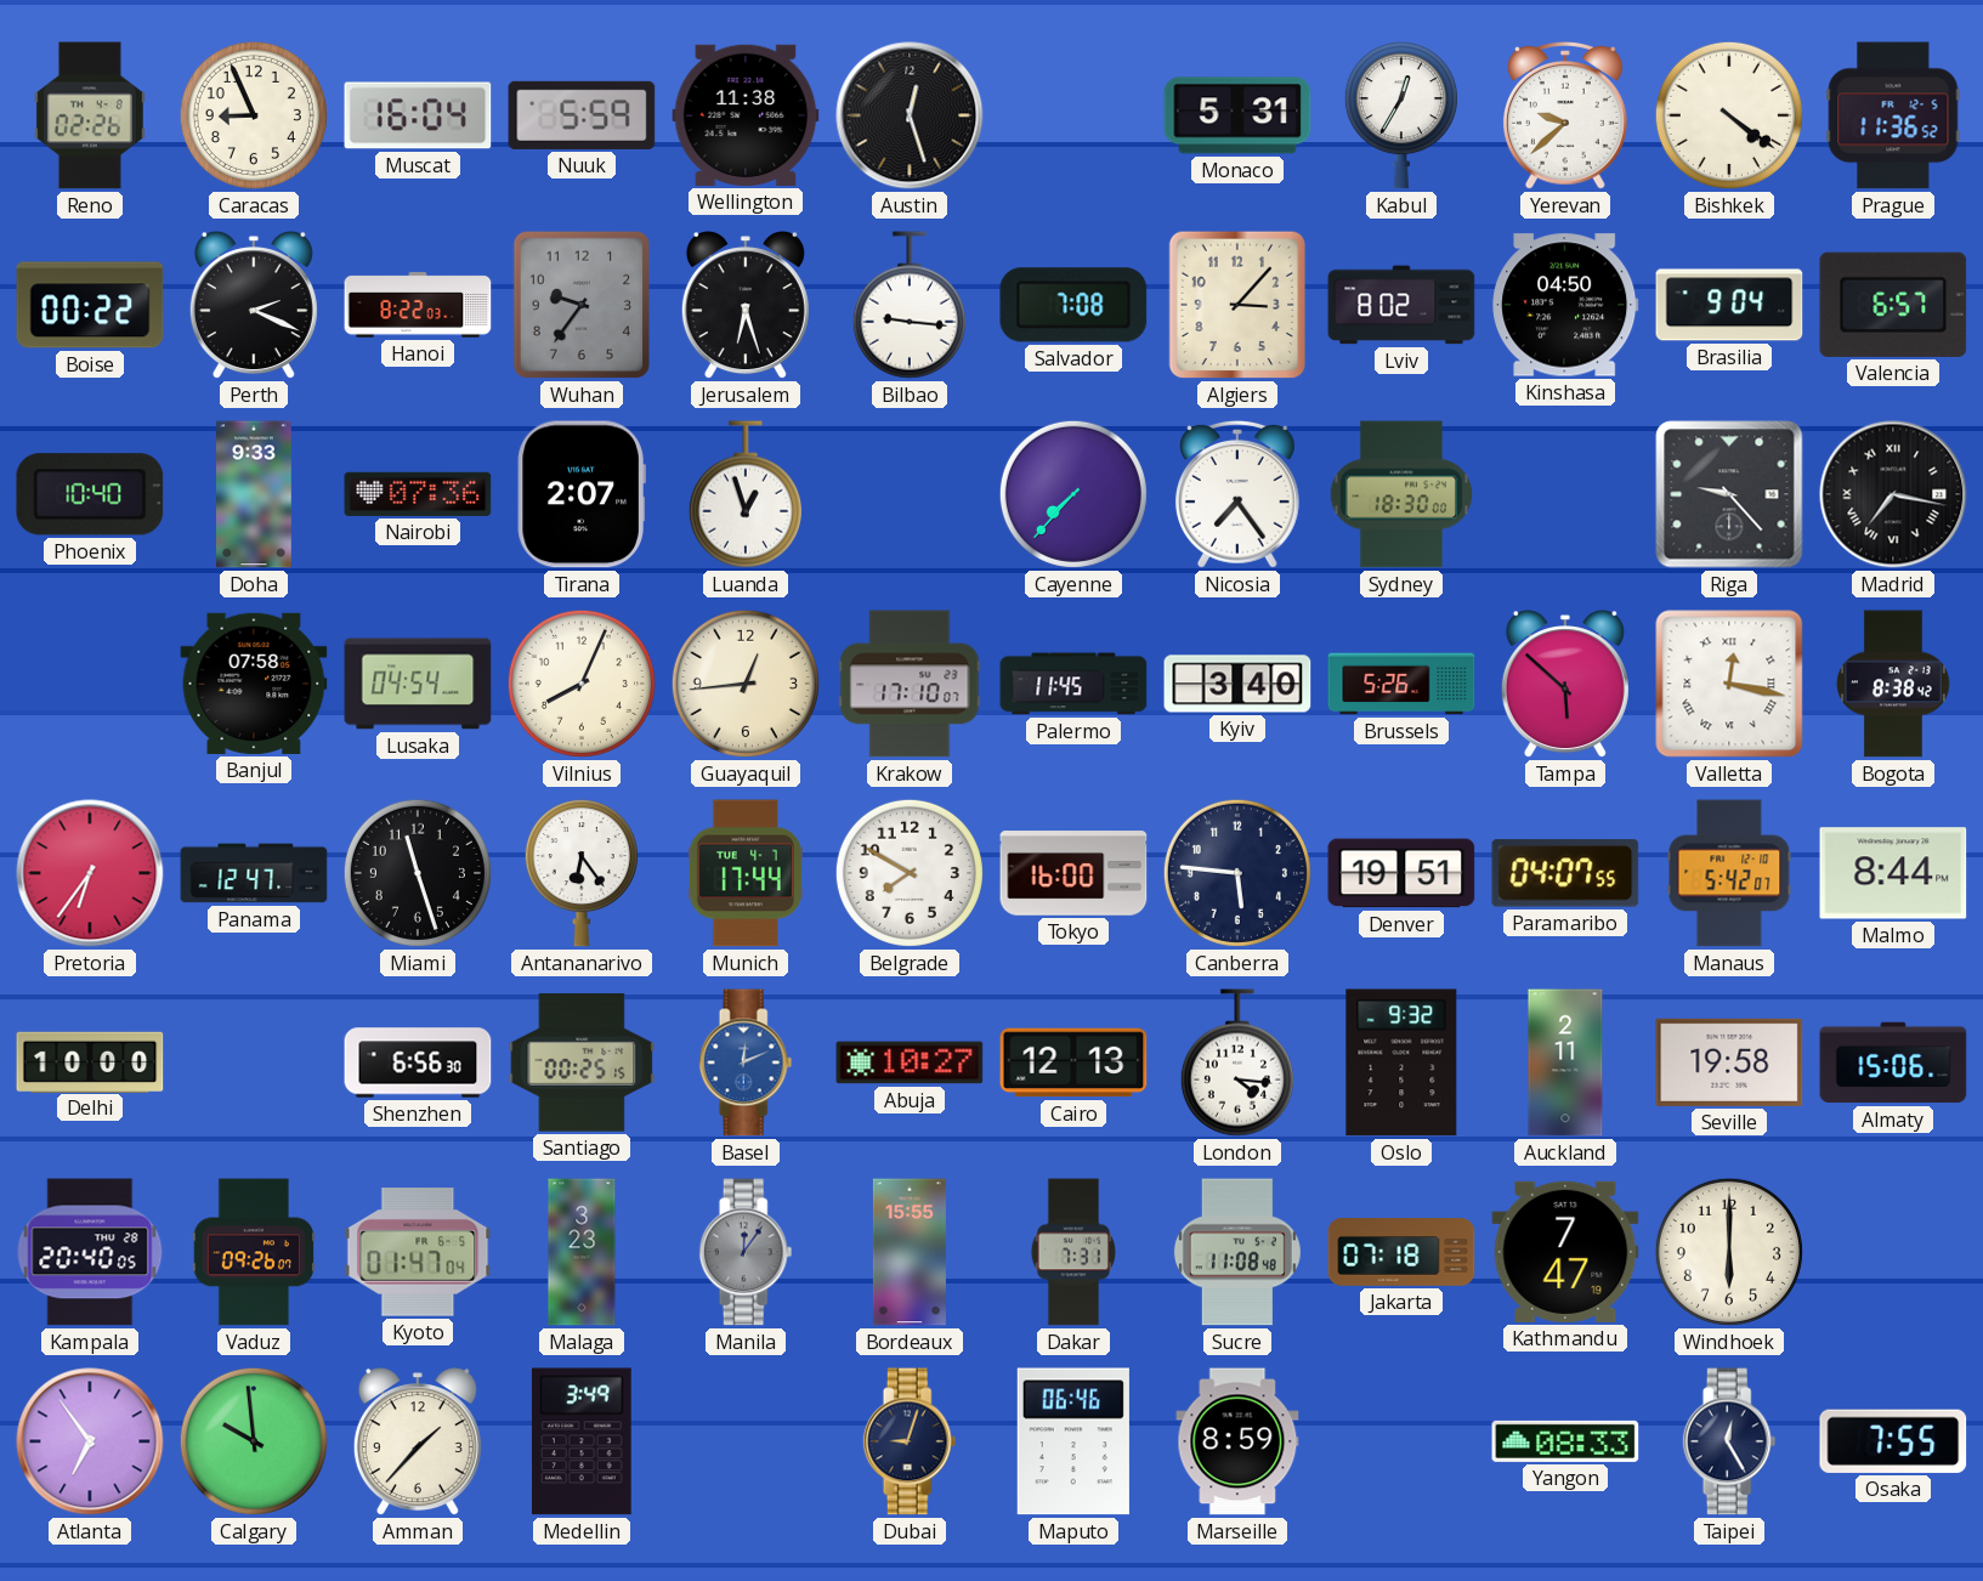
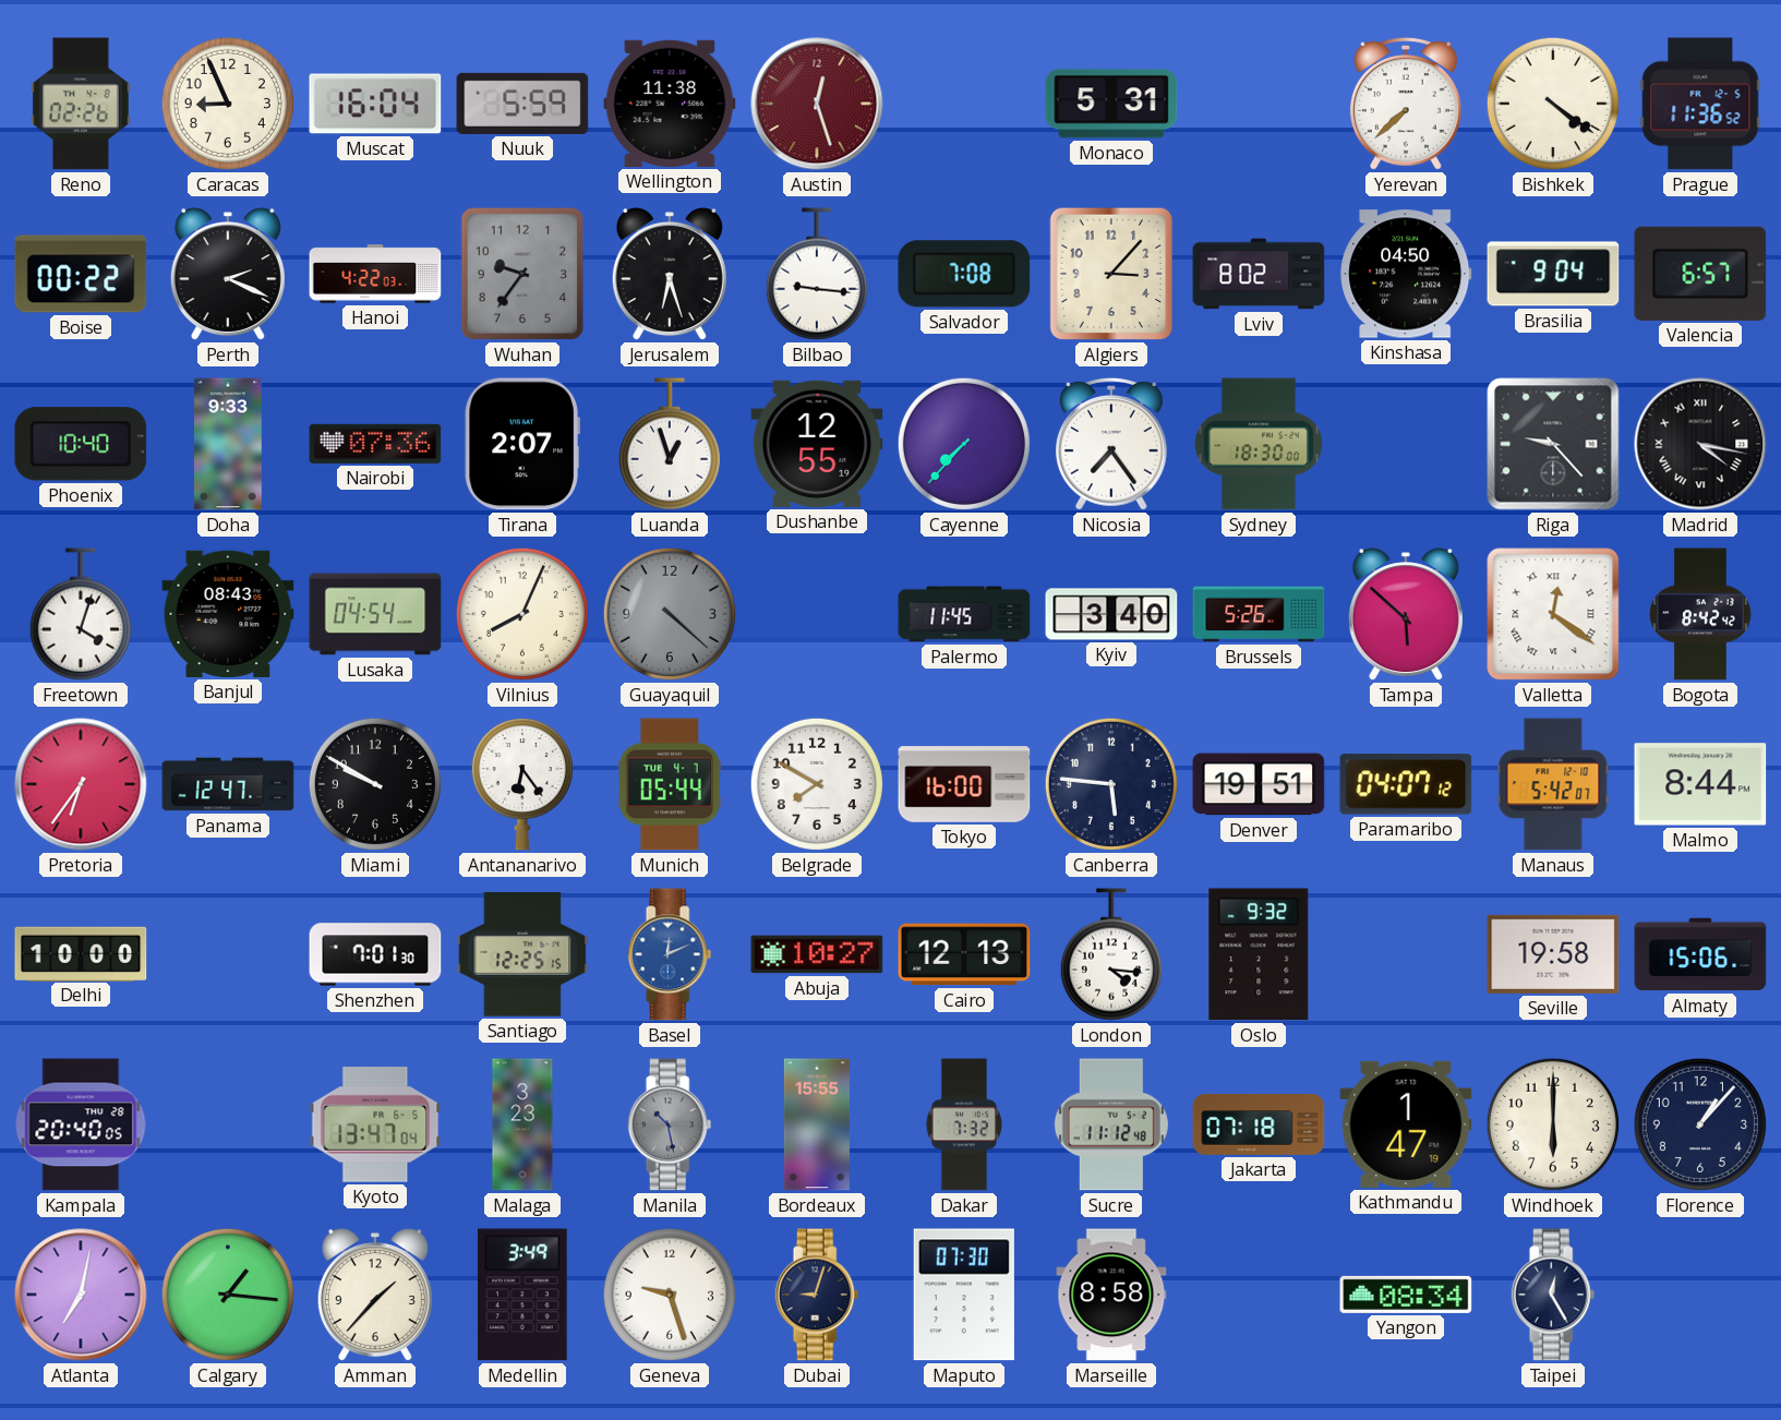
Austin dial: black -> burgundy (817, 104)
Kabul: 12:35 -> none (1401, 115)
Yerevan: 9:38 -> 7:38 (1406, 104)
Hanoi: 8:22 -> 4:22 (375, 274)
Dushanbe: none -> 12:55 (817, 444)
Madrid: 7:17 -> 4:17 (1700, 444)
Freetown: none -> 4:03 (81, 614)
Banjul: 07:58 -> 08:43 (228, 614)
Guayaquil: 12:44 -> 4:22 (670, 614)
Guayaquil dial: cream -> grey (670, 614)
Krakow: 17:10 -> none (910, 684)
Valletta: 12:17 -> 12:21 (1553, 614)
Bogota: 8:38 -> 8:42 (1700, 614)
Miami: 11:27 -> 9:50 (375, 784)
Munich: 17:44 -> 05:44 (670, 784)
Paramaribo: 04:07:55 -> 04:07:12 (1406, 784)
Shenzhen: 6:56 -> 7:01 (375, 954)
Santiago: 00:25 -> 12:25 (522, 954)
Auckland: 2:11 -> none (1565, 1062)
Vaduz: 09:26 -> none (254, 1252)
Kyoto: 01:47 -> 13:47 (375, 1126)
Manila: 12:06 -> 10:28 (670, 1124)
Dakar: 7:31 -> 7:32 (963, 1124)
Sucre: 11:08 -> 11:12 (1111, 1124)
Kathmandu: 7:47 -> 1:47 (1406, 1124)
Florence: none -> 1:07 (1700, 1124)
Atlanta: 6:54 -> 7:02 (81, 1295)
Calgary: 9:59 -> 1:16 (228, 1295)
Geneva: none -> 9:27 (670, 1295)
Maputo: 06:46 -> 07:30 (964, 1295)
Marseille: 8:59 -> 8:58 (1111, 1295)
Yangon: 08:33 -> 08:34 (1406, 1295)
Osaka: 7:55 -> none (1893, 1441)
